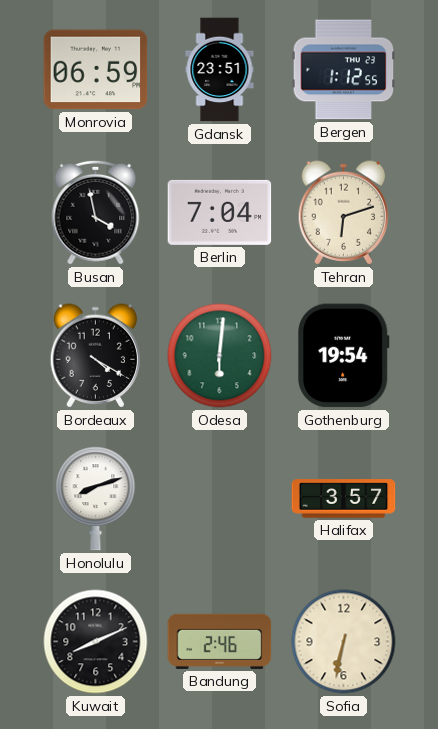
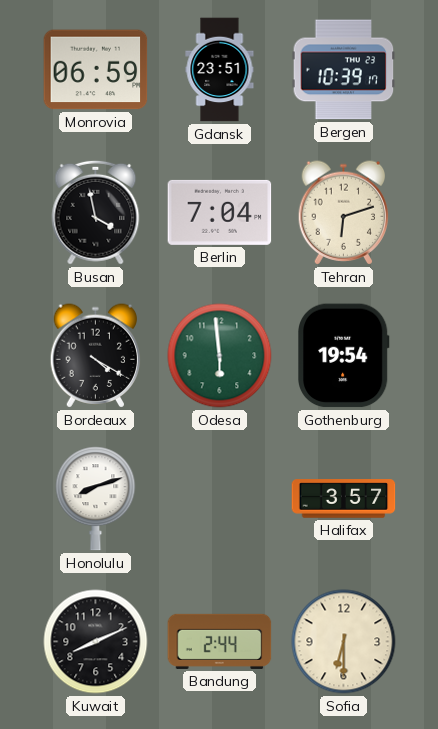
Bergen: 1:12 -> 10:39 (344, 70)
Odesa: 6:01 -> 5:59 (220, 356)
Bandung: 2:46 -> 2:44 (220, 641)
Sofia: 6:32 -> 6:30 (344, 642)
